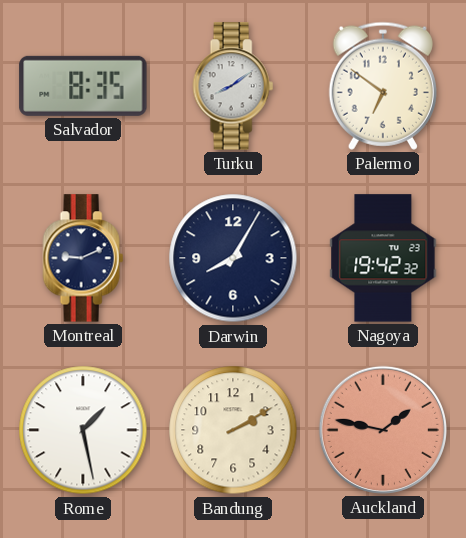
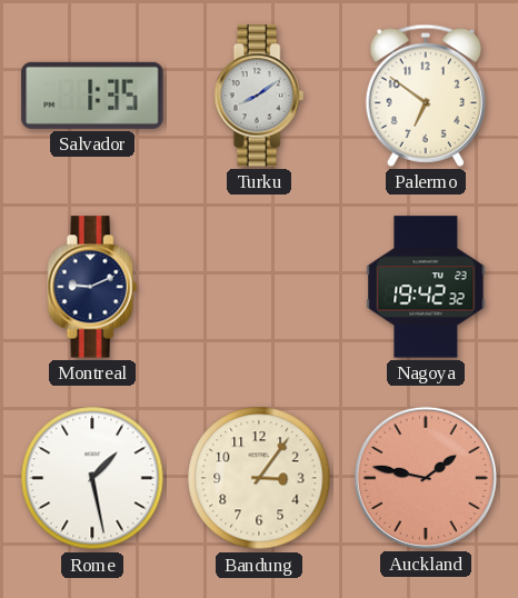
Salvador: 8:35 -> 1:35 (92, 96)
Darwin: 8:05 -> none (233, 258)
Bandung: 2:10 -> 3:06 (259, 478)
